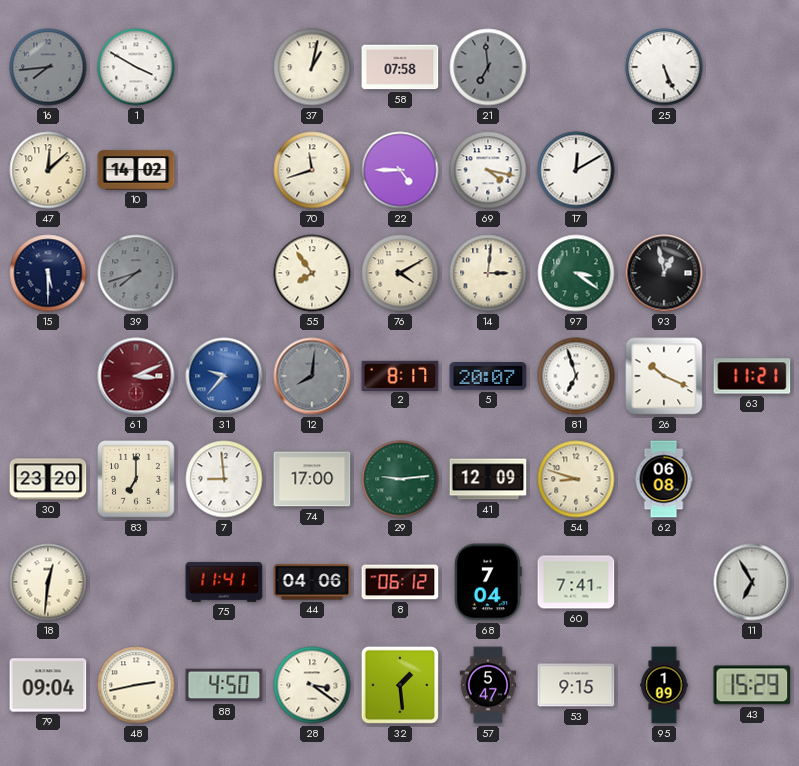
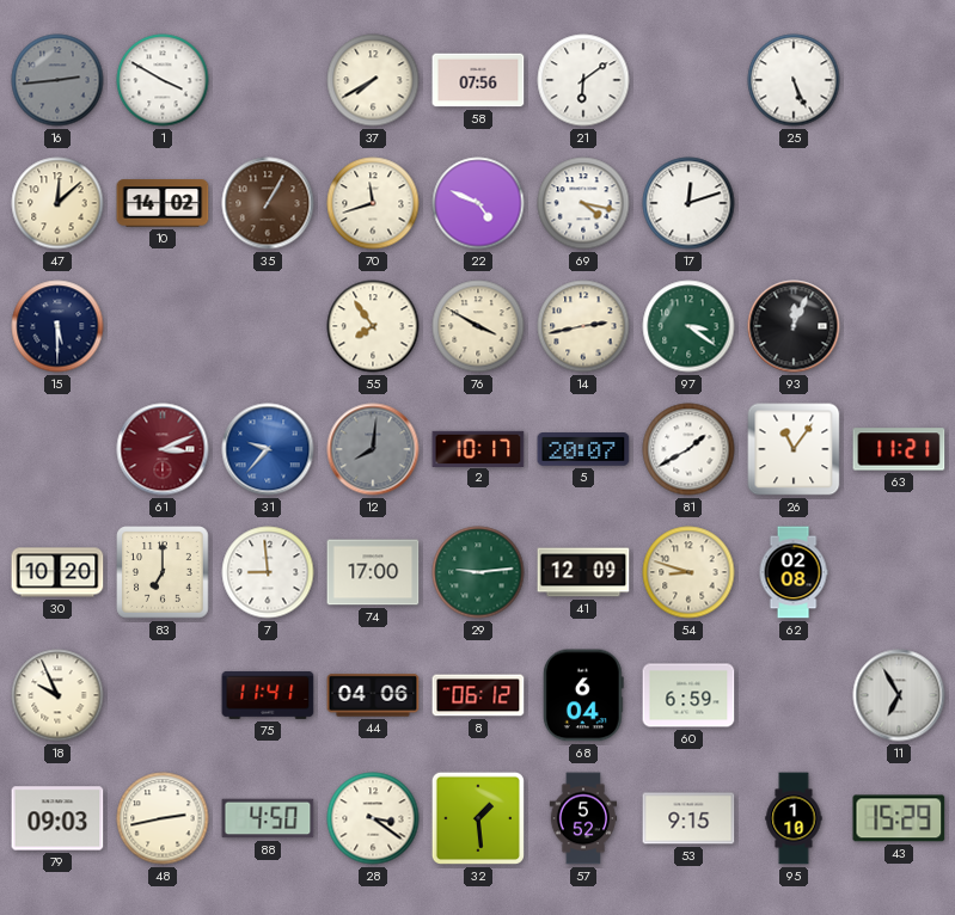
16: 7:44 -> 2:44 (57, 80)
37: 1:02 -> 7:40 (373, 80)
58: 07:58 -> 07:56 (478, 80)
21: 6:59 -> 6:09 (583, 80)
21 dial: grey -> white (583, 80)
35: none -> 1:05 (268, 203)
22: 4:45 -> 4:49 (478, 203)
17: 12:10 -> 12:12 (688, 203)
39: 7:42 -> none (136, 273)
76: 4:10 -> 3:50 (478, 326)
14: 3:01 -> 2:43 (583, 326)
93: 12:58 -> 12:04 (794, 326)
2: 8:17 -> 10:17 (478, 448)
81: 6:57 -> 1:40 (688, 449)
26: 10:19 -> 11:06 (794, 449)
30: 23:20 -> 10:20 (57, 572)
62: 06:08 -> 02:08 (794, 572)
18: 12:31 -> 9:56 (57, 695)
68: 7:04 -> 6:04 (583, 695)
60: 7:41 -> 6:59 (688, 695)
79: 09:04 -> 09:03 (57, 818)
57: 5:47 -> 5:52 (583, 818)
95: 1:09 -> 1:10 (794, 818)
